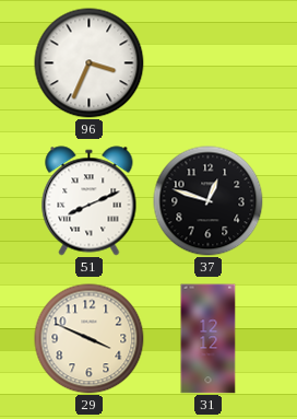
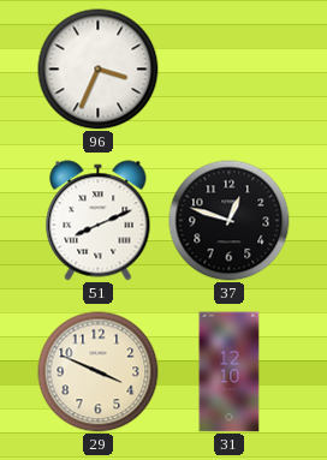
31: 12:12 -> 12:10 (230, 372)
